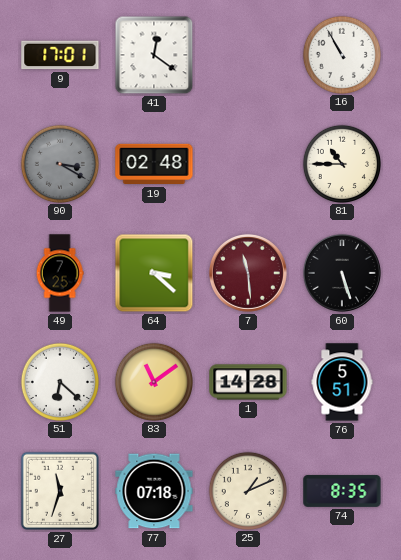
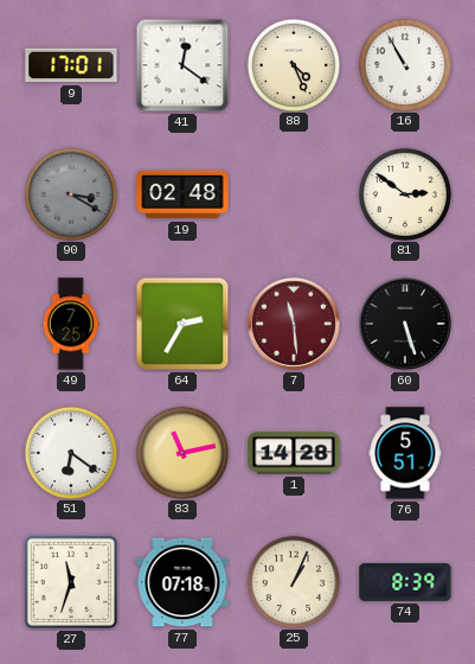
88: none -> 4:26 (293, 64)
81: 10:45 -> 2:51 (404, 193)
64: 3:22 -> 2:35 (182, 324)
51: 6:22 -> 6:21 (70, 452)
83: 11:09 -> 11:13 (181, 452)
25: 1:11 -> 1:04 (293, 581)
74: 8:35 -> 8:39 (405, 582)
